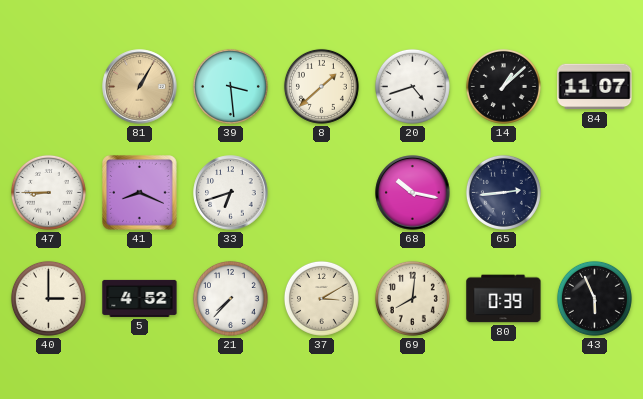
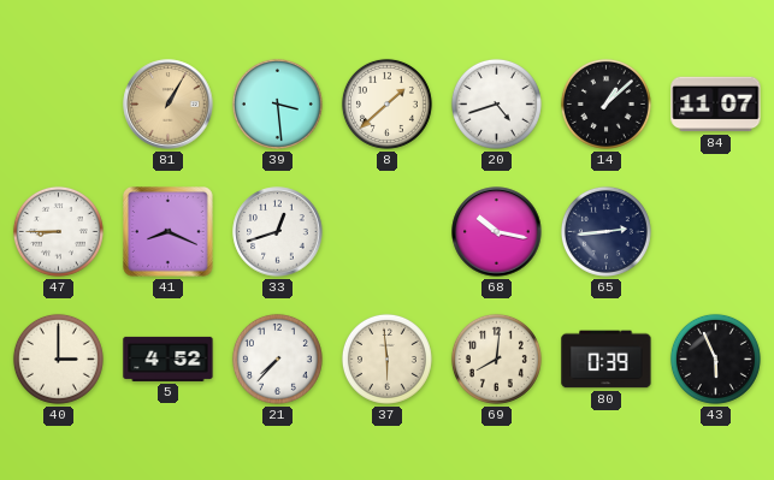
33: 6:42 -> 12:42 (278, 232)
37: 3:10 -> 5:59 (386, 358)
